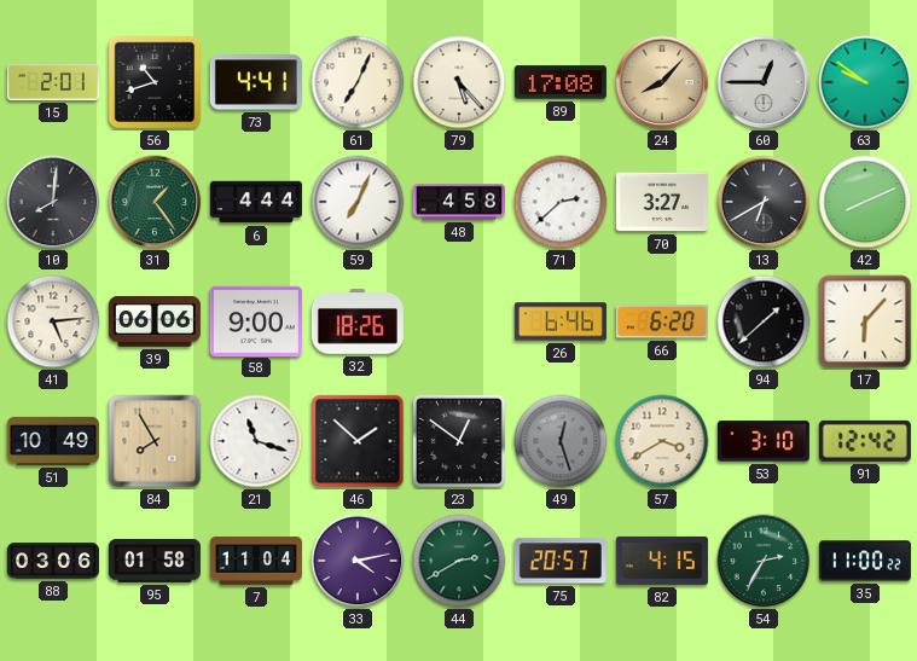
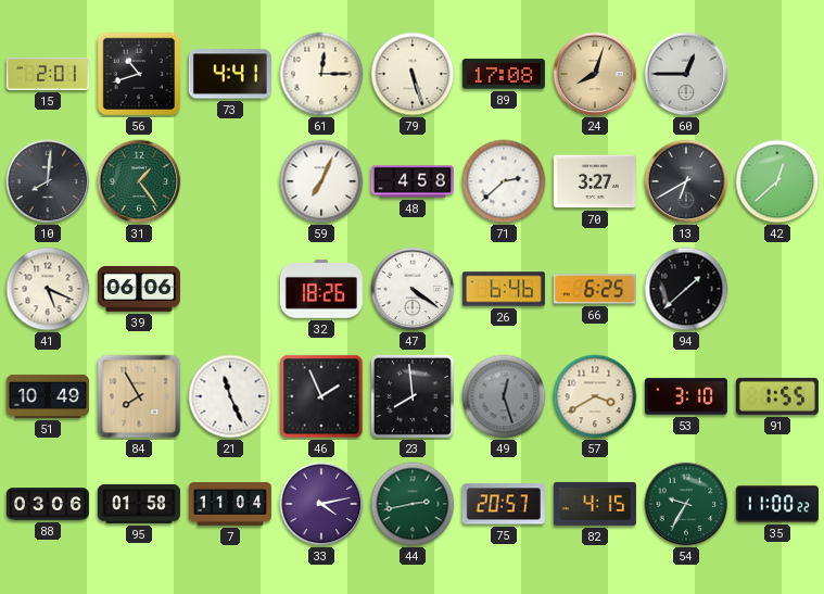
61: 7:04 -> 12:15 (321, 74)
79: 5:23 -> 5:27 (413, 74)
24: 8:07 -> 8:03 (595, 74)
63: 9:51 -> none (865, 82)
6: 4:44 -> none (256, 202)
42: 8:11 -> 12:38 (777, 181)
41: 5:14 -> 5:19 (48, 289)
58: 9:00 -> none (256, 320)
47: none -> 4:21 (413, 289)
66: 6:20 -> 6:25 (595, 289)
17: 6:07 -> none (865, 321)
21: 11:18 -> 11:26 (230, 396)
46: 1:52 -> 1:56 (321, 396)
23: 12:51 -> 7:59 (413, 396)
91: 12:42 -> 1:55 (777, 396)
44: 2:40 -> 2:43 (413, 504)
54: 2:35 -> 9:35 (686, 504)
